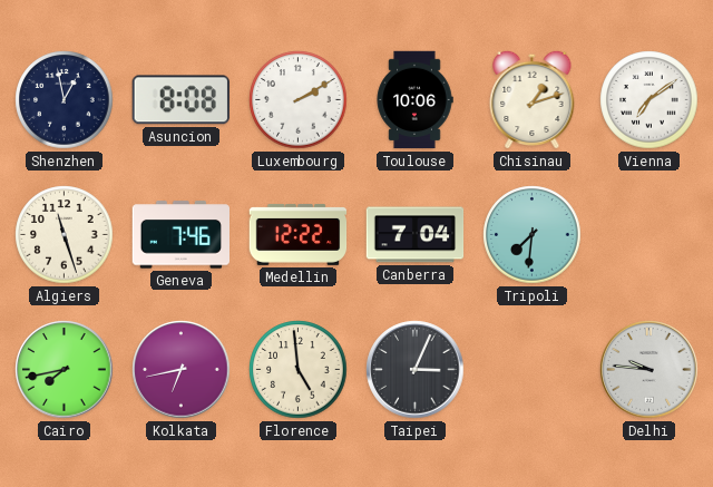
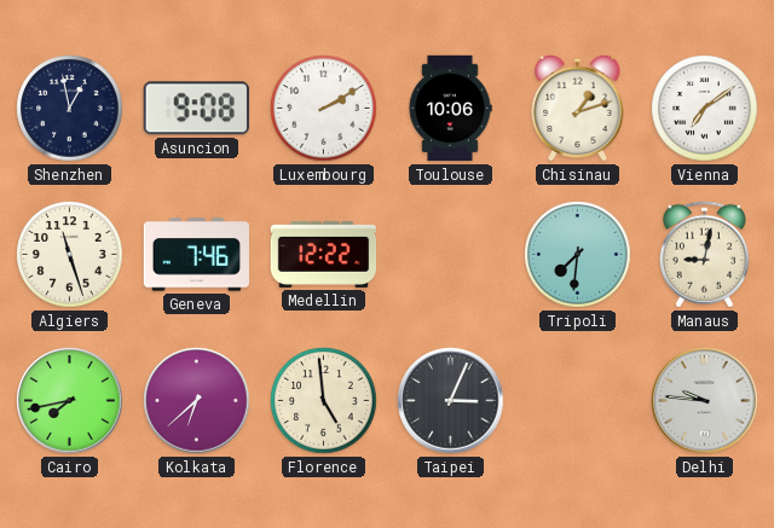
Asuncion: 8:08 -> 9:08 (196, 109)
Canberra: 7:04 -> none (416, 235)
Manaus: none -> 9:02 (704, 255)
Kolkata: 6:43 -> 6:38 (197, 401)
